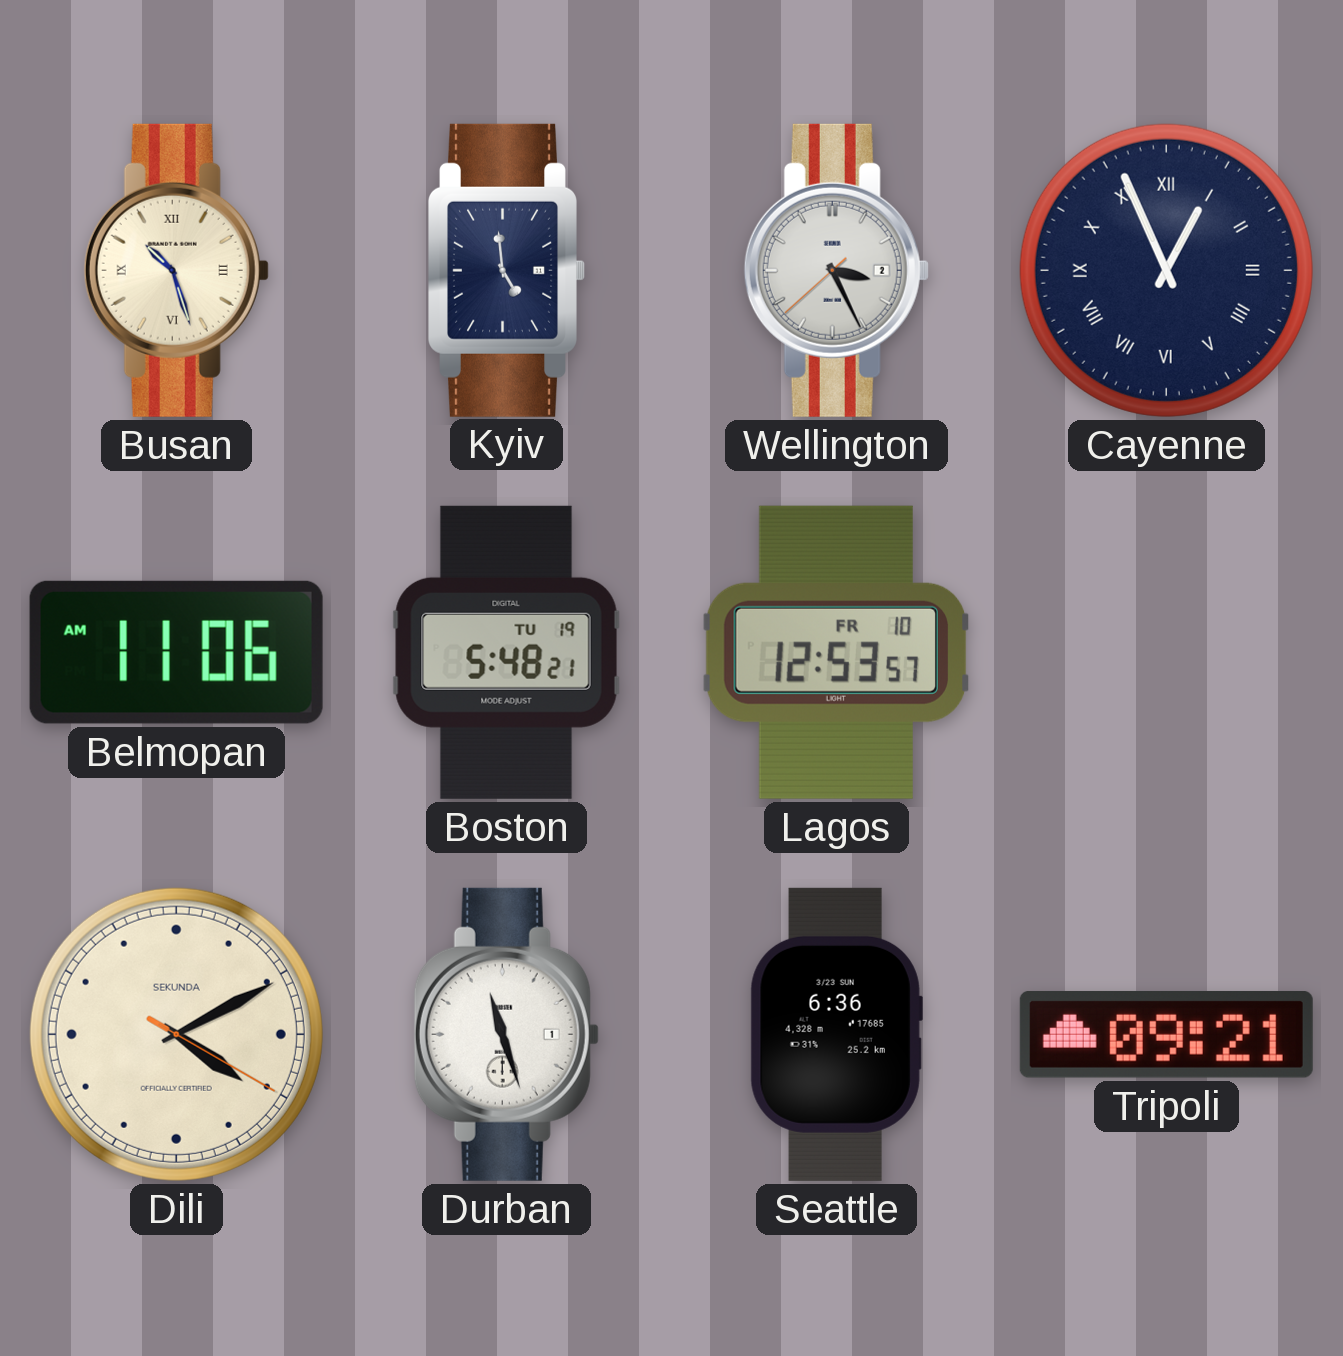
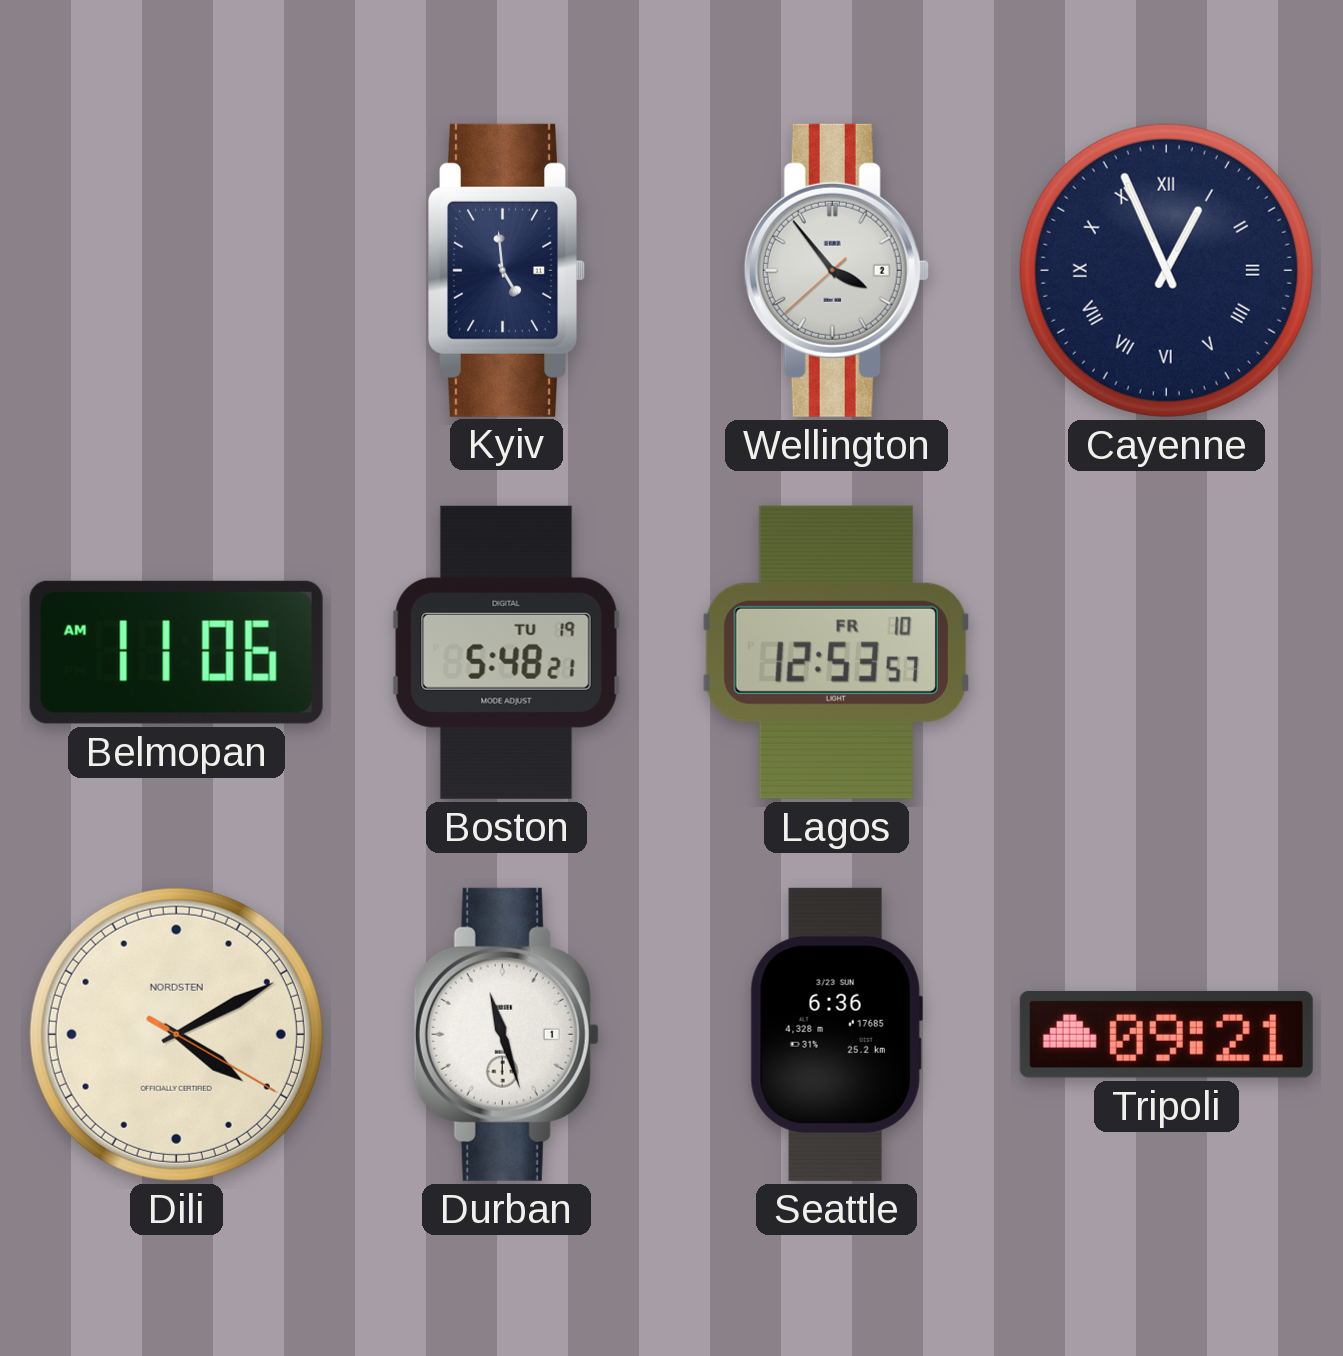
Busan: 10:27 -> none (176, 270)
Wellington: 3:25 -> 3:53 (836, 270)
Dili brand: SEKUNDA -> NORDSTEN (176, 1034)
